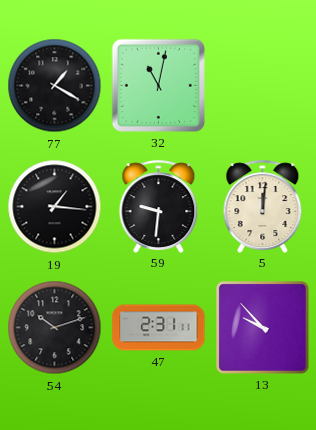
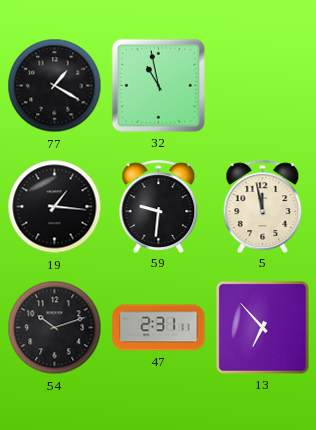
32: 11:02 -> 10:58 (158, 85)
5: 12:01 -> 11:58 (263, 206)
13: 9:53 -> 6:53 (263, 328)
